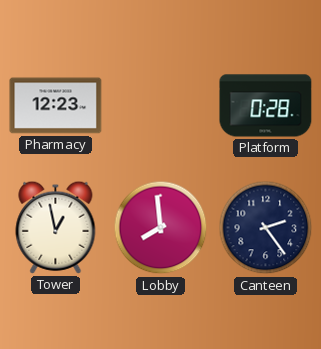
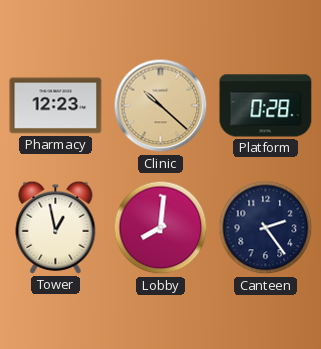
Clinic: none -> 10:22 (161, 106)
Lobby: 7:59 -> 8:01 (161, 228)
